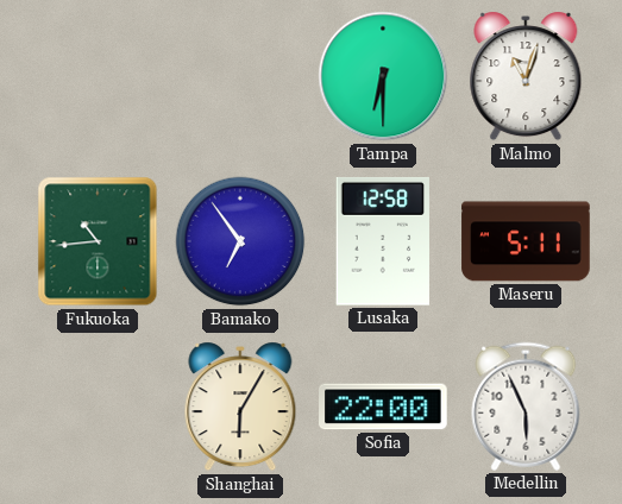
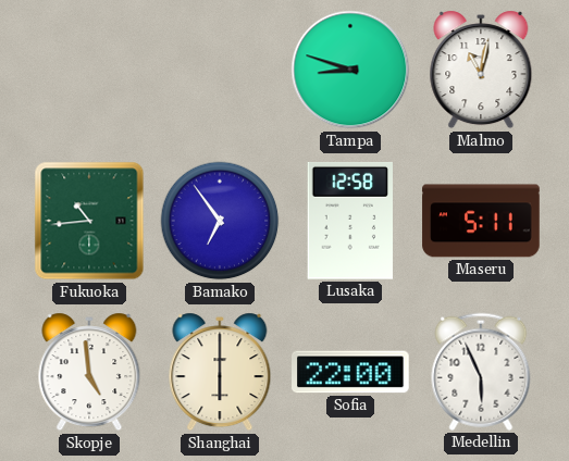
Tampa: 6:30 -> 8:48 (350, 70)
Malmo: 11:03 -> 11:02 (481, 70)
Skopje: none -> 4:59 (89, 372)
Shanghai: 6:05 -> 6:00 (220, 372)
